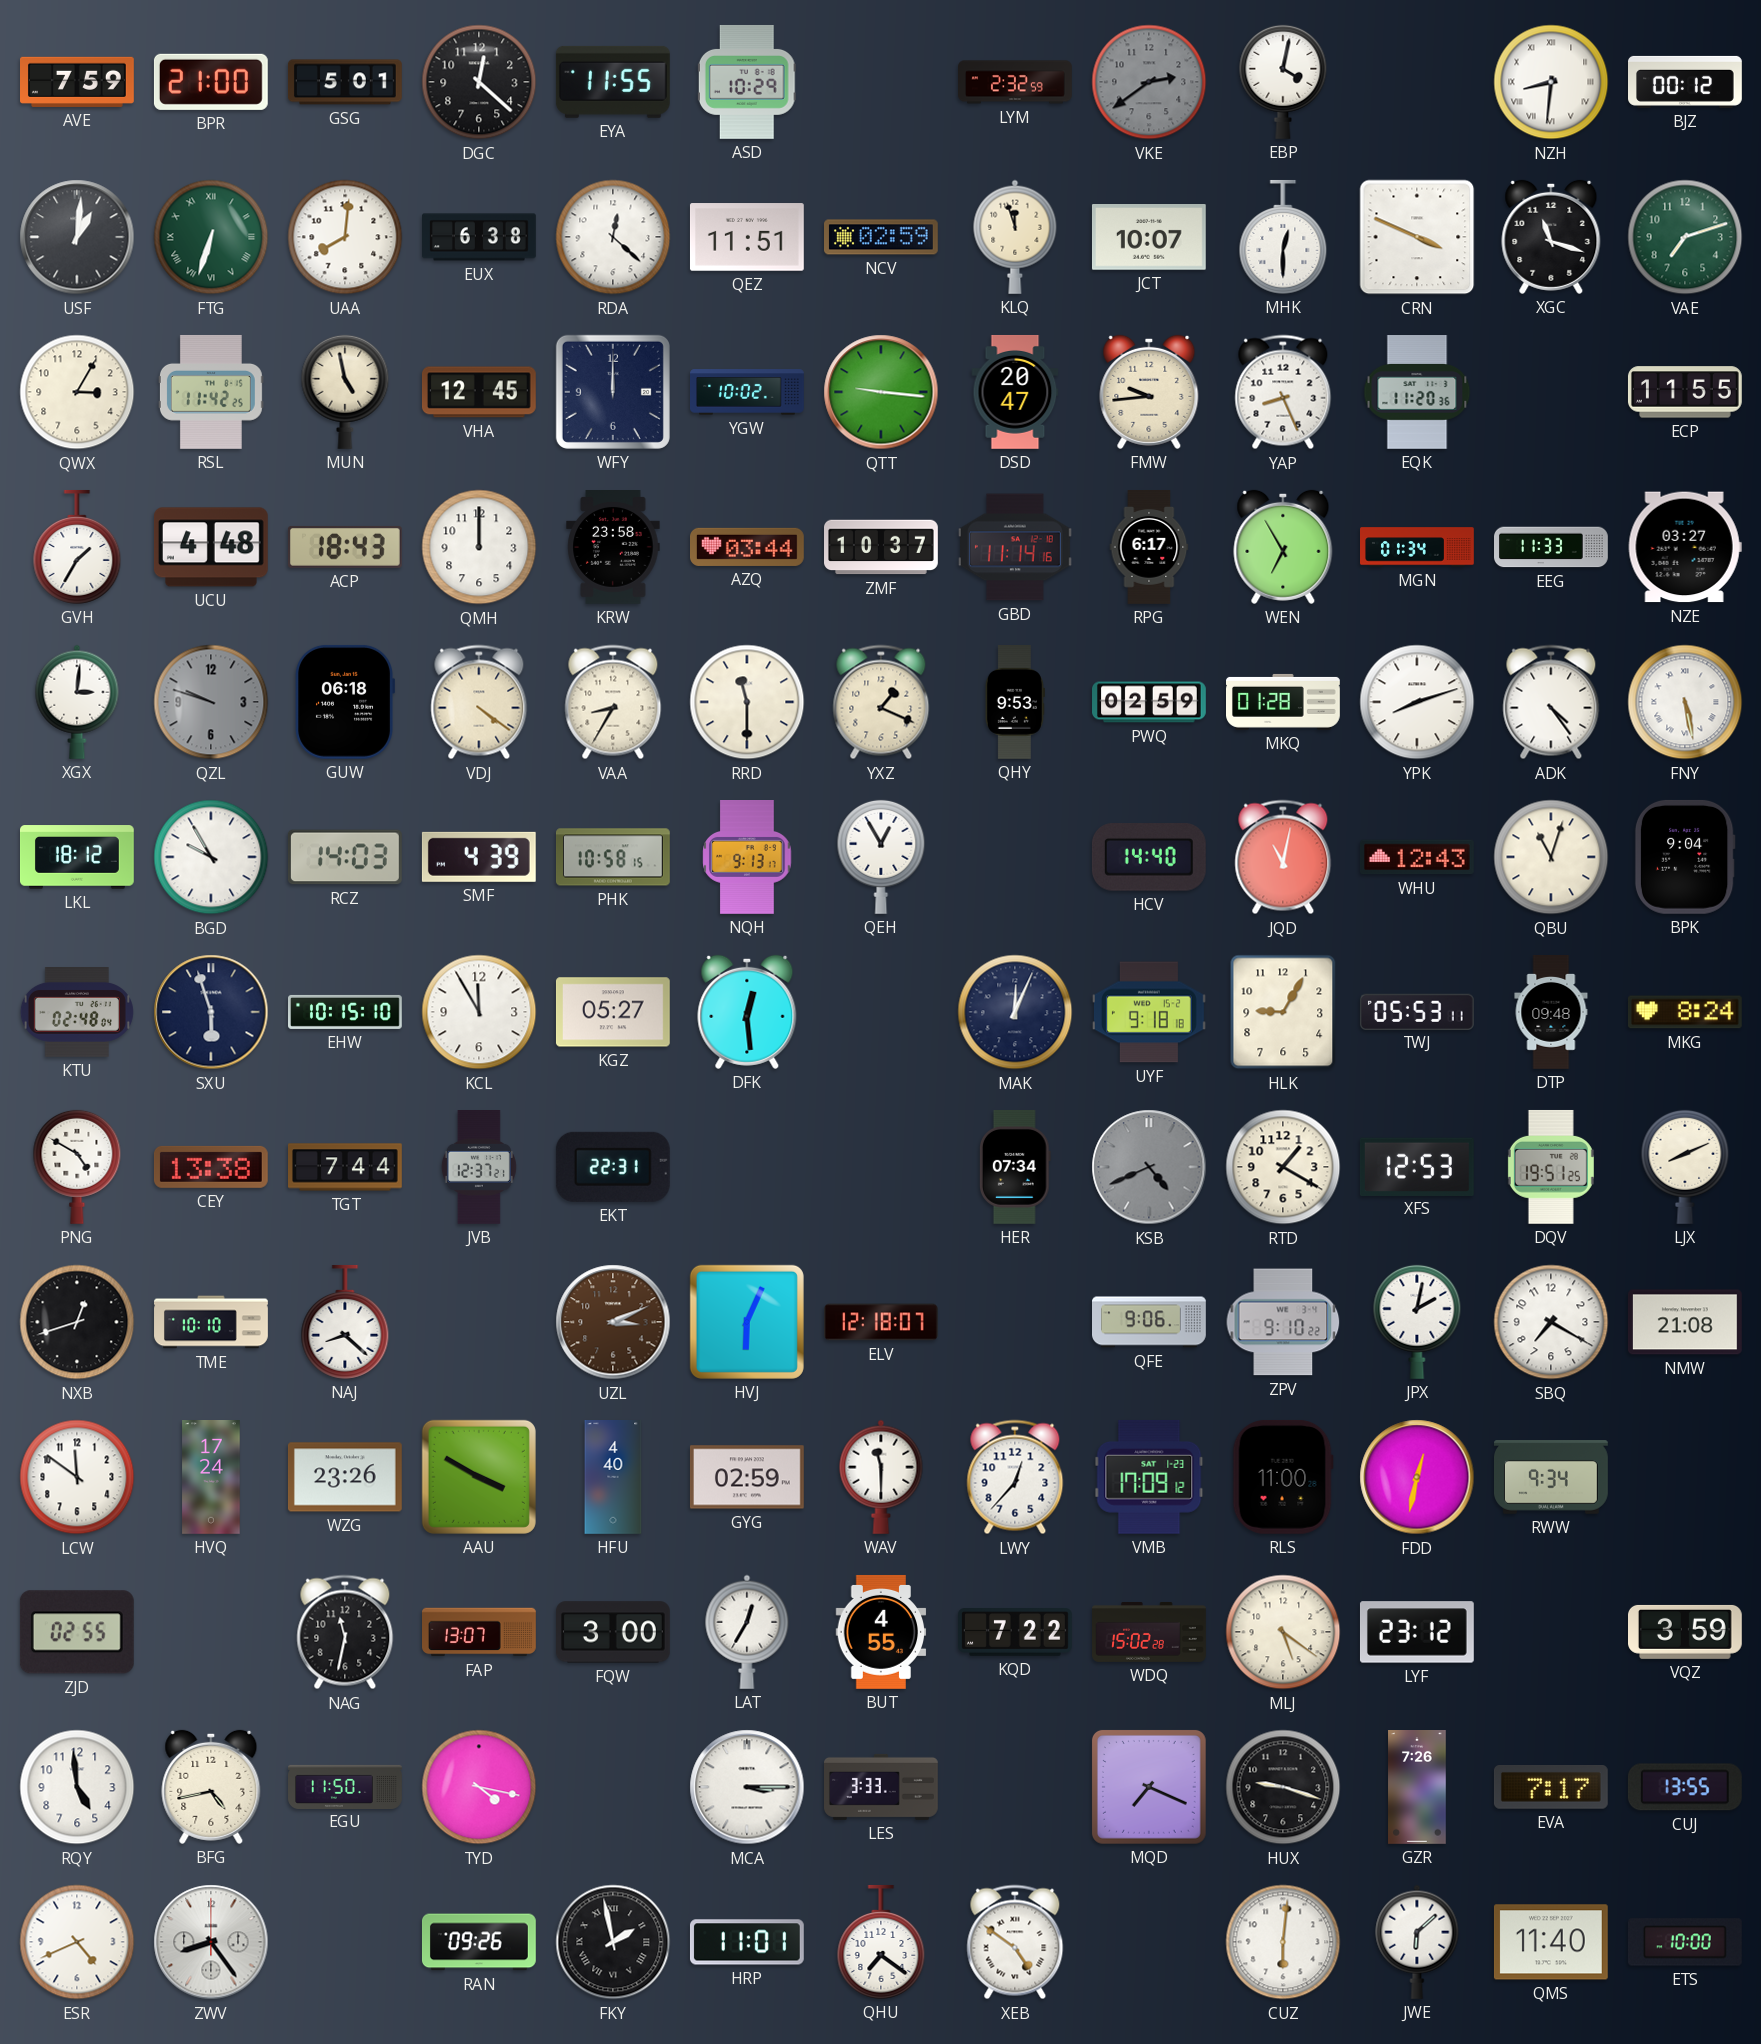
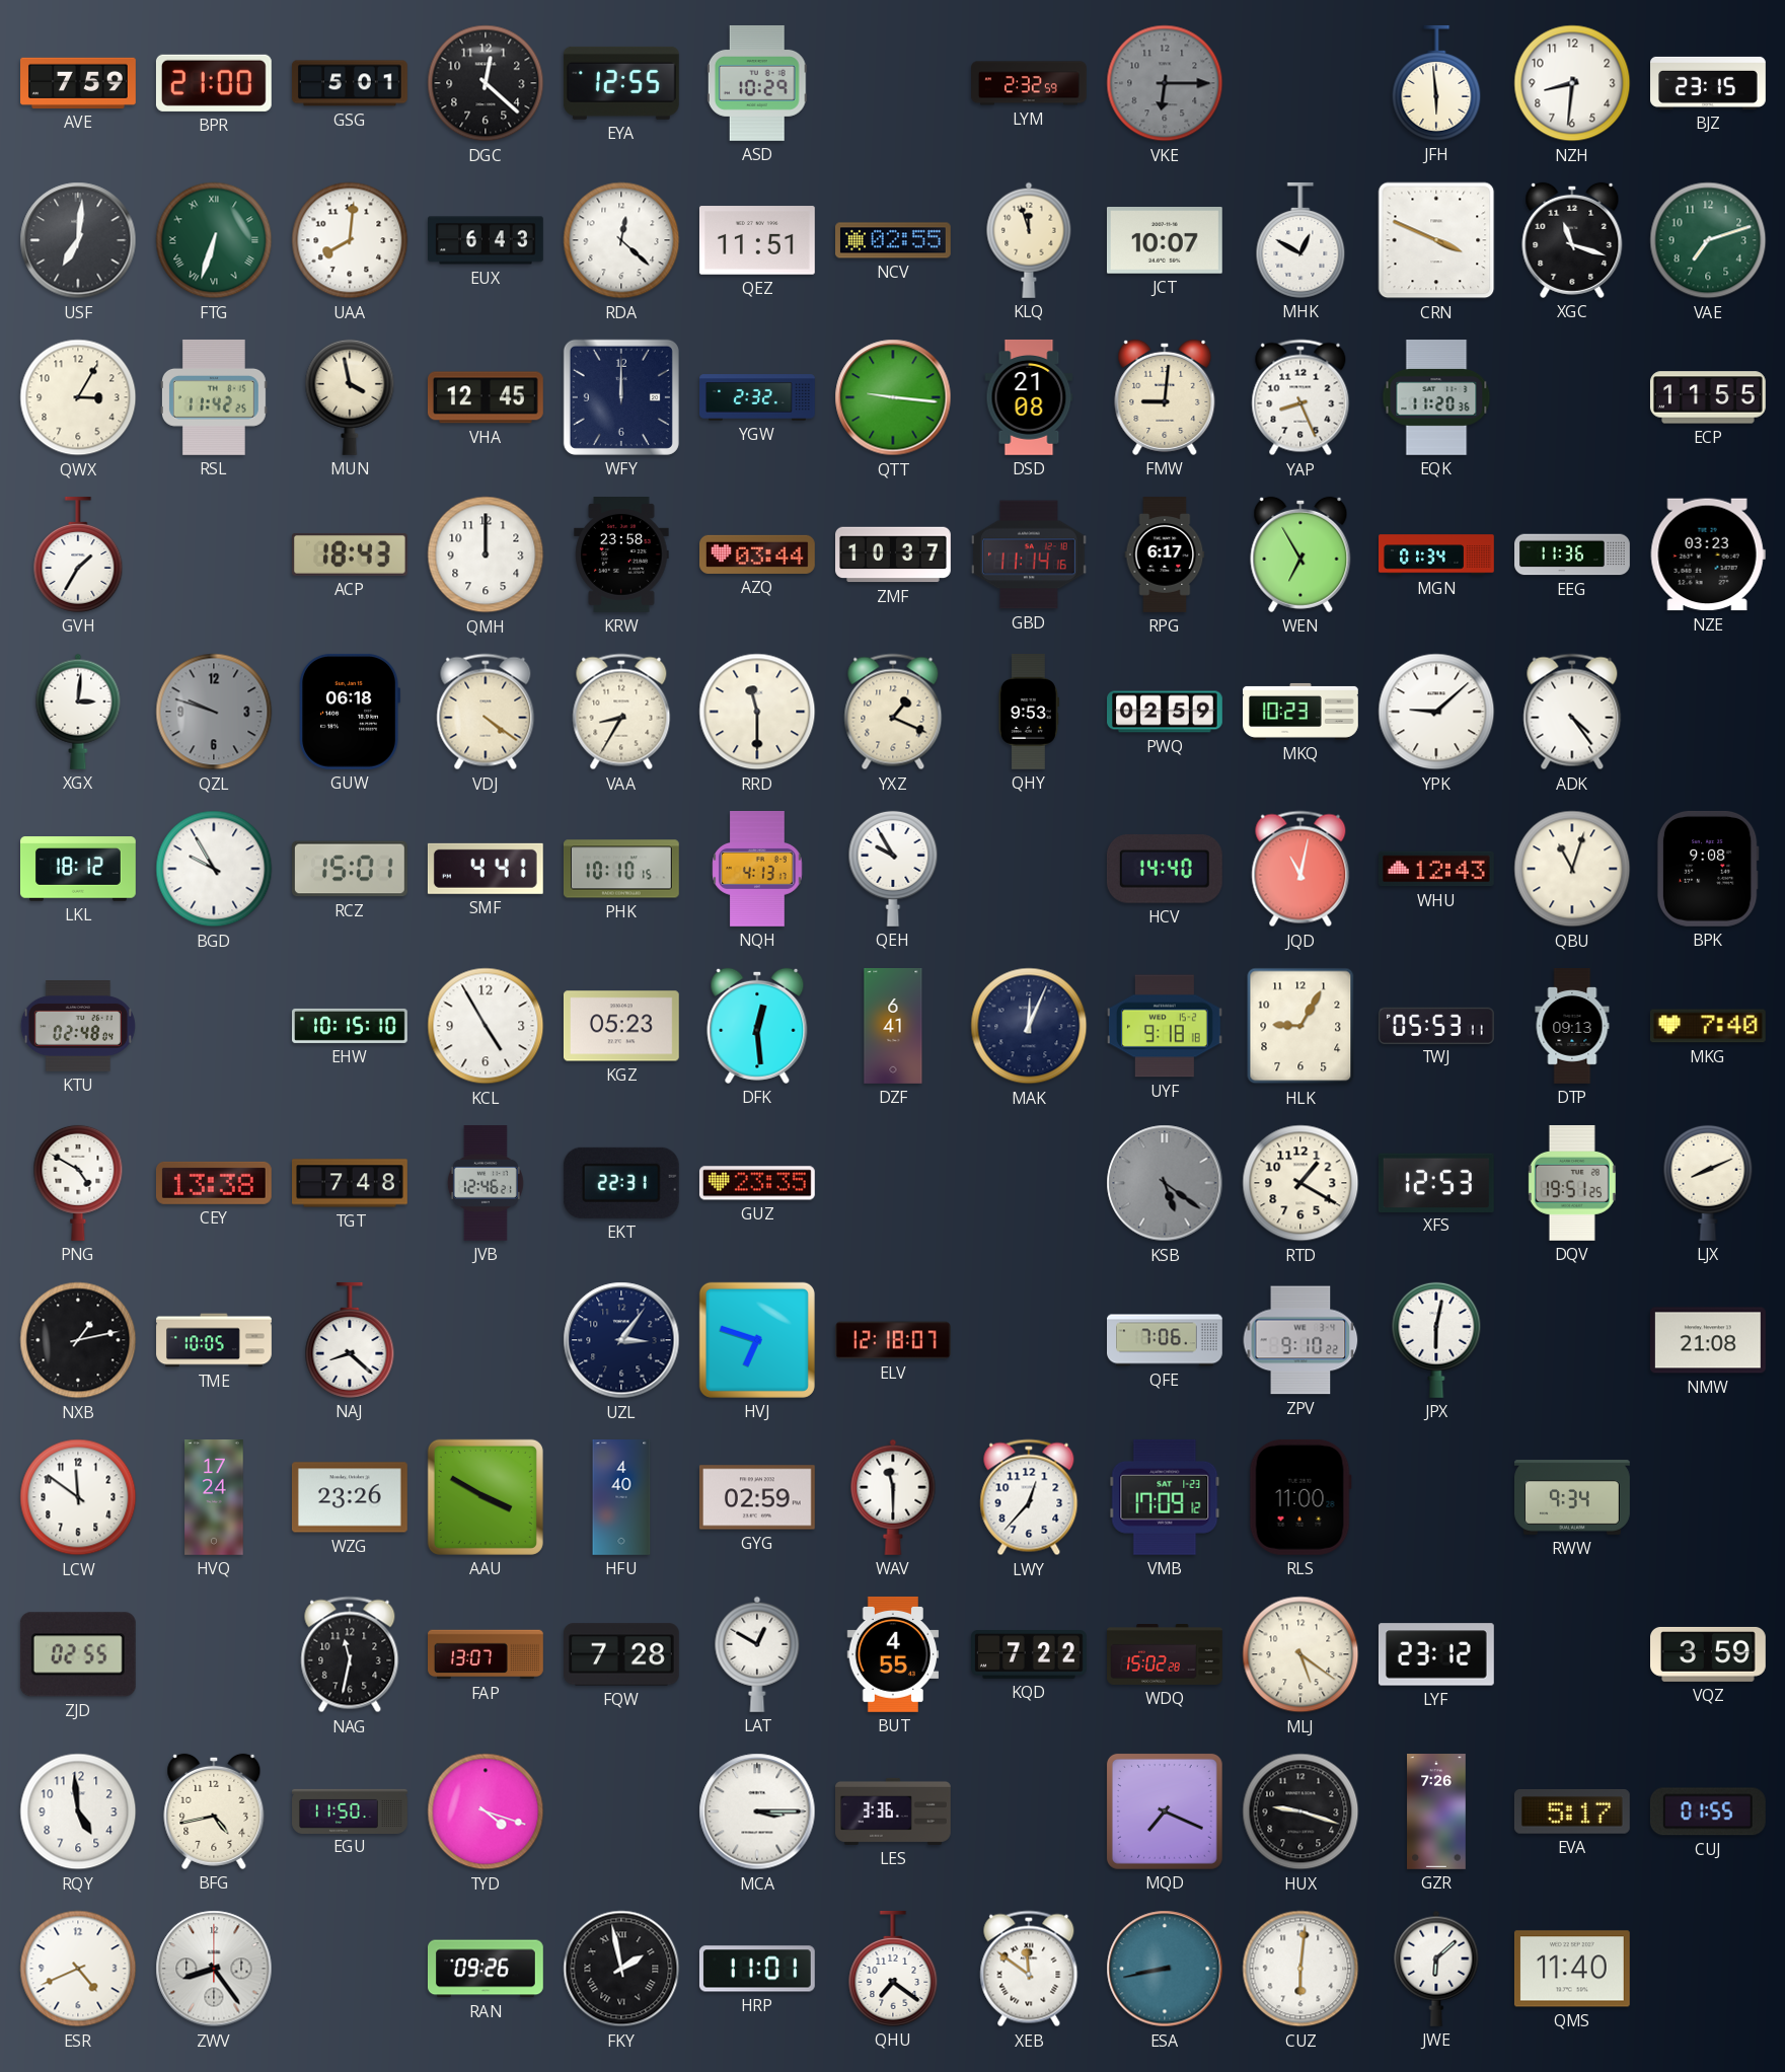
EYA: 11:55 -> 12:55 (621, 83)
VKE: 2:39 -> 6:15 (1165, 83)
EBP: 4:02 -> none (1283, 82)
JFH: none -> 5:59 (1436, 83)
NZH numerals: Roman -> Arabic (1572, 83)
BJZ: 00:12 -> 23:15 (1709, 83)
USF: 1:01 -> 7:01 (78, 240)
EUX: 6:38 -> 6:43 (487, 240)
NCV: 02:59 -> 02:55 (894, 240)
MHK: 12:30 -> 12:50 (1300, 240)
MUN: 4:58 -> 3:58 (350, 397)
YGW: 10:02 -> 2:32 (758, 397)
DSD: 20:47 -> 21:08 (1029, 397)
FMW: 9:44 -> 9:01 (1165, 397)
UCU: 4:48 -> none (211, 547)
EEG: 11:33 -> 11:36 (1573, 554)
NZE: 03:27 -> 03:23 (1708, 554)
MKQ: 01:28 -> 10:23 (1301, 712)
YPK: 8:12 -> 9:08 (1436, 712)
FNY: 5:28 -> none (1685, 702)
RCZ: 14:03 -> 15:01 (350, 869)
SMF: 4:39 -> 4:41 (486, 869)
PHK: 10:58 -> 10:10 (621, 869)
NQH: 9:13 -> 4:13 (757, 870)
QEH: 12:55 -> 9:55 (893, 869)
BPK: 9:04 -> 9:08 (1708, 869)
SXU: 5:57 -> none (211, 1012)
KCL: 11:55 -> 4:55 (486, 1026)
KGZ: 05:27 -> 05:23 (621, 1026)
DZF: none -> 6:41 (893, 1027)
DTP: 09:48 -> 09:13 (1572, 1027)
MKG: 8:24 -> 7:40 (1708, 1026)
TGT: 7:44 -> 7:48 (351, 1183)
JVB: 12:37 -> 12:46 (486, 1184)
GUZ: none -> 23:35 (757, 1183)
HER: 07:34 -> none (1015, 1167)
KSB: 4:41 -> 5:21 (1165, 1183)
NXB: 12:42 -> 1:13 (78, 1340)
TME: 10:10 -> 10:05 (214, 1340)
UZL: 3:11 -> 3:06 (621, 1340)
UZL dial: brown -> navy (621, 1340)
HVJ: 6:04 -> 6:48 (757, 1340)
QFE: 9:06 -> 7:06 (1166, 1340)
JPX: 2:02 -> 6:02 (1436, 1340)
SBQ: 7:20 -> none (1551, 1322)
FDD: 12:32 -> none (1417, 1477)
FQW: 3:00 -> 7:28 (622, 1654)
LAT: 12:35 -> 12:50 (757, 1654)
TYD: 4:17 -> 4:18 (486, 1811)
LES: 3:33 -> 3:36 (894, 1811)
EVA: 7:17 -> 5:17 (1572, 1812)
CUJ: 13:55 -> 01:55 (1708, 1811)
XEB: 4:51 -> 11:51 (1029, 1969)
ESA: none -> 8:43 (1165, 1969)
ETS: 10:00 -> none (1685, 1942)
